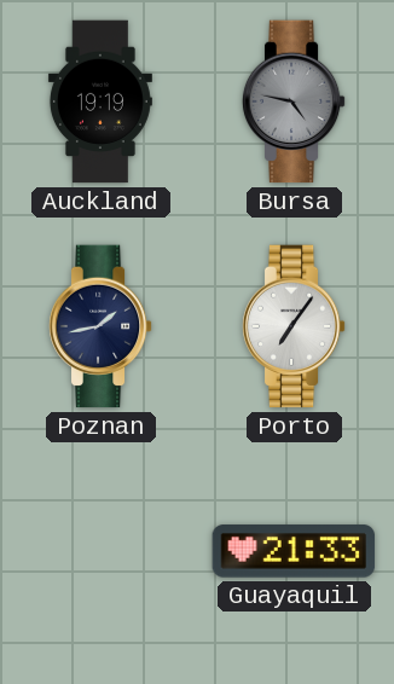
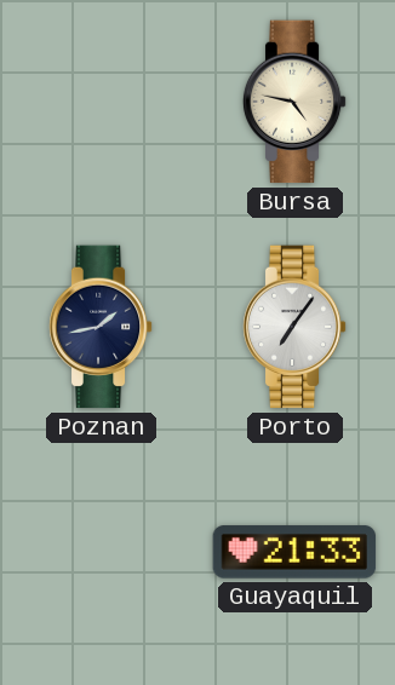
Auckland: 19:19 -> none (100, 102)
Bursa dial: grey -> cream (294, 102)
